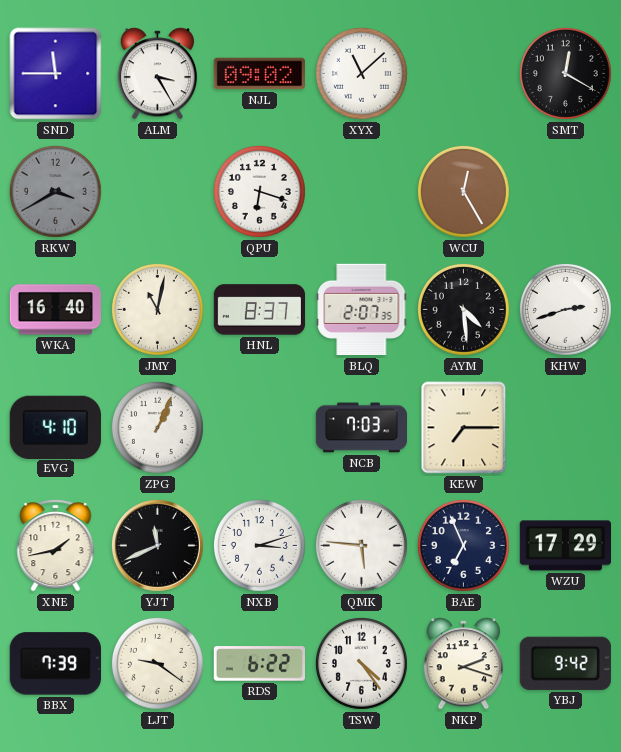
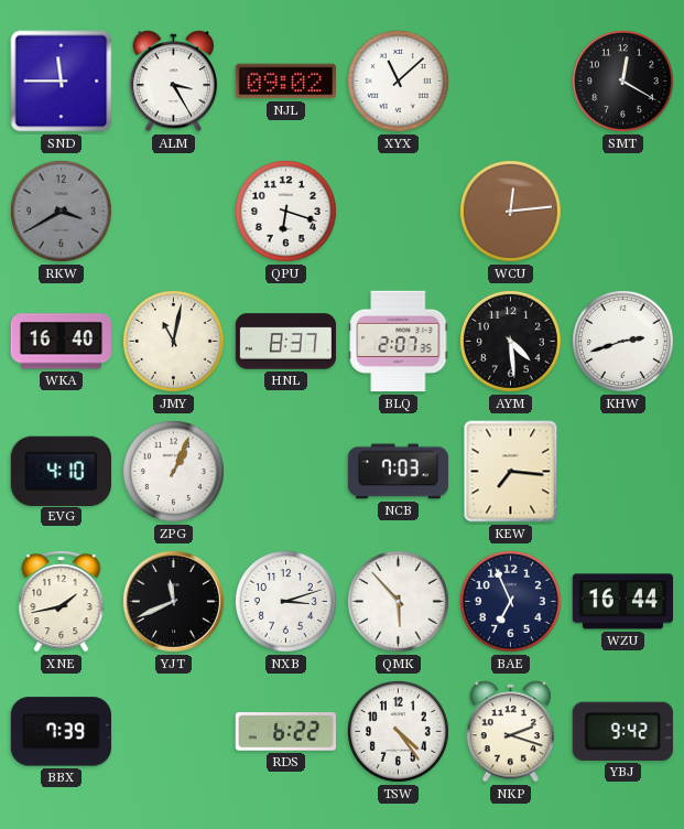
WCU: 12:25 -> 12:14 (510, 211)
KEW: 7:15 -> 7:16 (511, 472)
QMK: 5:46 -> 5:53 (398, 601)
WZU: 17:29 -> 16:44 (622, 602)
LJT: 9:21 -> none (157, 663)
